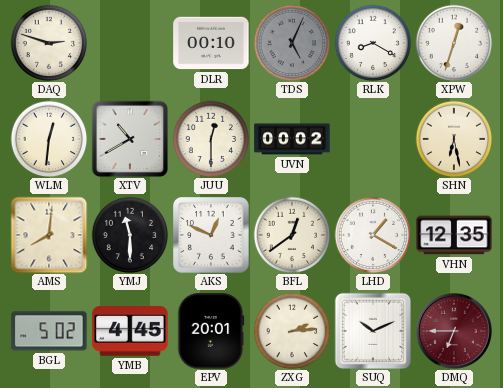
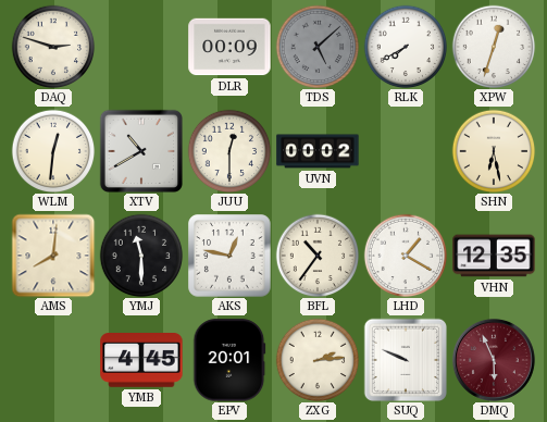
DLR: 00:10 -> 00:09 (229, 47)
TDS: 5:04 -> 5:08 (318, 47)
RLK: 8:20 -> 7:40 (406, 47)
AKS: 12:49 -> 12:47 (229, 256)
BFL: 12:39 -> 10:36 (318, 256)
BGL: 5:02 -> none (49, 331)
SUQ: 10:11 -> 9:49 (405, 359)
DMQ: 6:45 -> 5:56 (494, 360)
